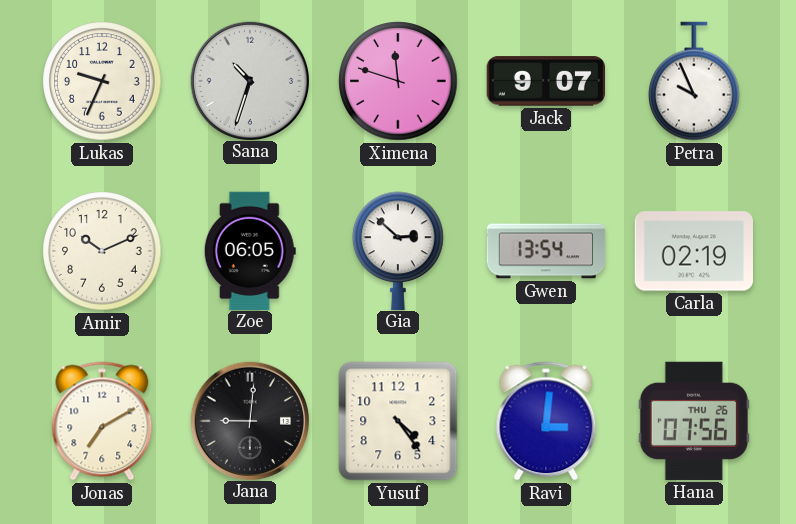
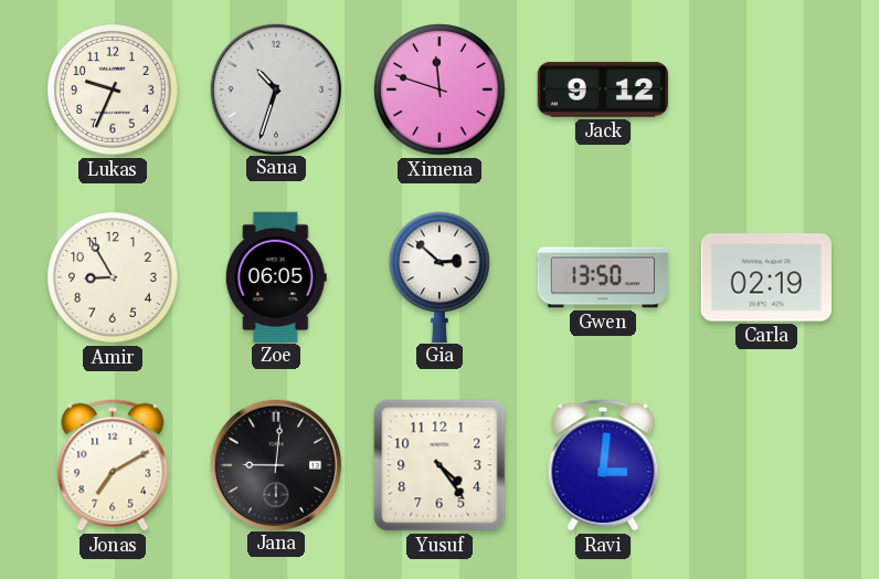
Jack: 9:07 -> 9:12 (602, 90)
Petra: 9:56 -> none (694, 81)
Amir: 10:11 -> 8:55 (113, 277)
Gwen: 13:54 -> 13:50 (603, 277)
Hana: 07:56 -> none (694, 421)
